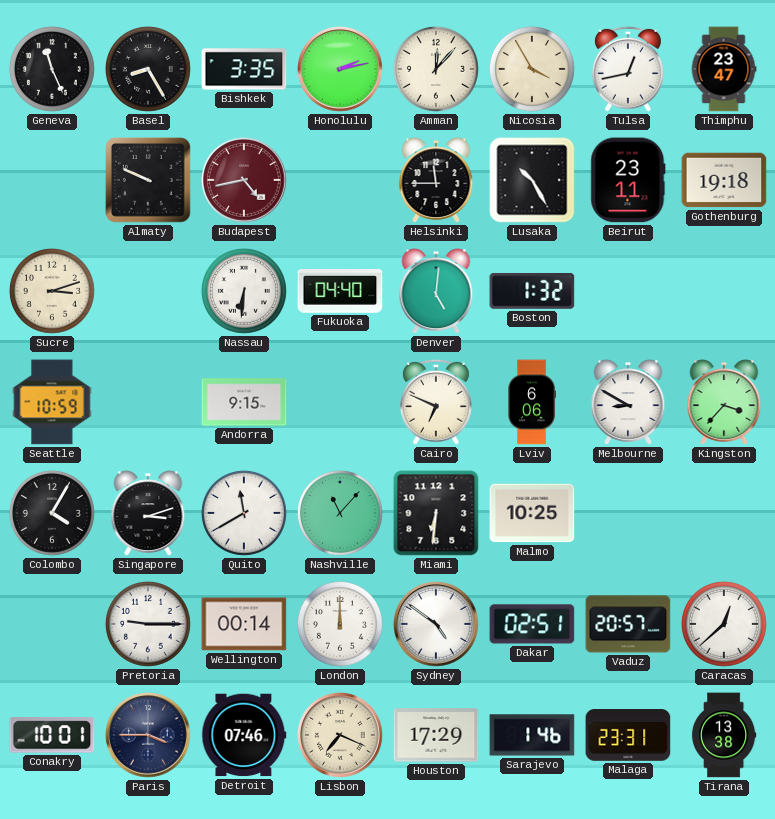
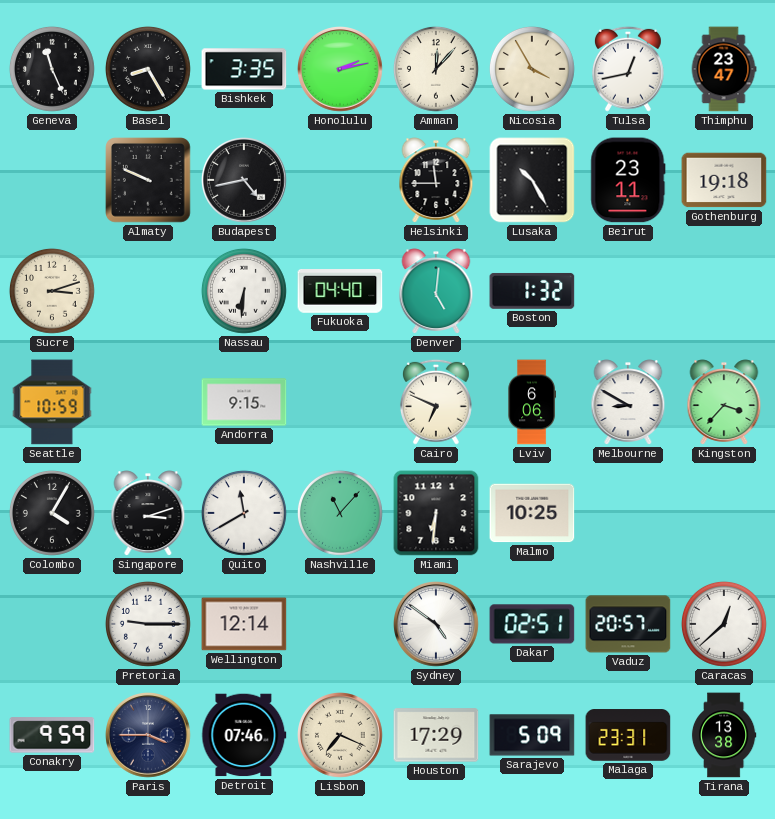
Budapest dial: burgundy -> black (245, 181)
Wellington: 00:14 -> 12:14 (244, 624)
London: 12:00 -> none (340, 624)
Conakry: 10:01 -> 9:59 (52, 735)
Sarajevo: 1:46 -> 5:09 (532, 735)
